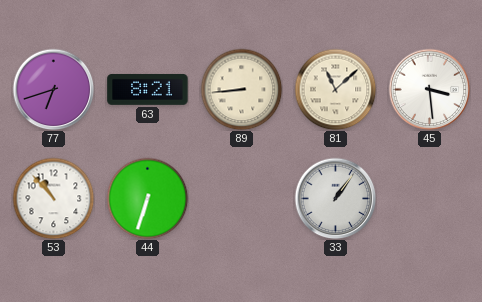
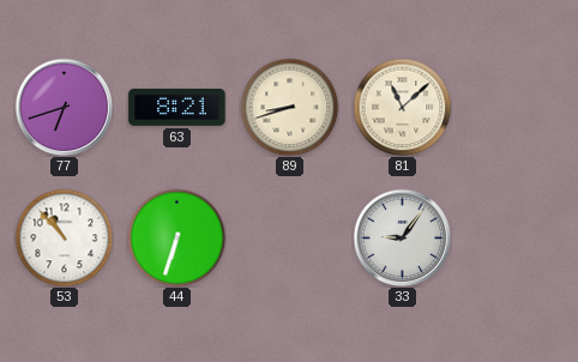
89: 8:44 -> 8:42 (289, 107)
45: 3:29 -> none (429, 89)
33: 1:06 -> 9:06 (402, 237)
